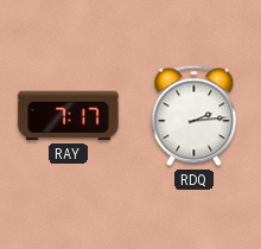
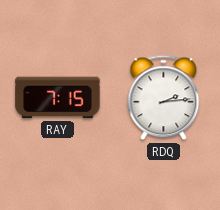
RAY: 7:17 -> 7:15 (58, 98)
